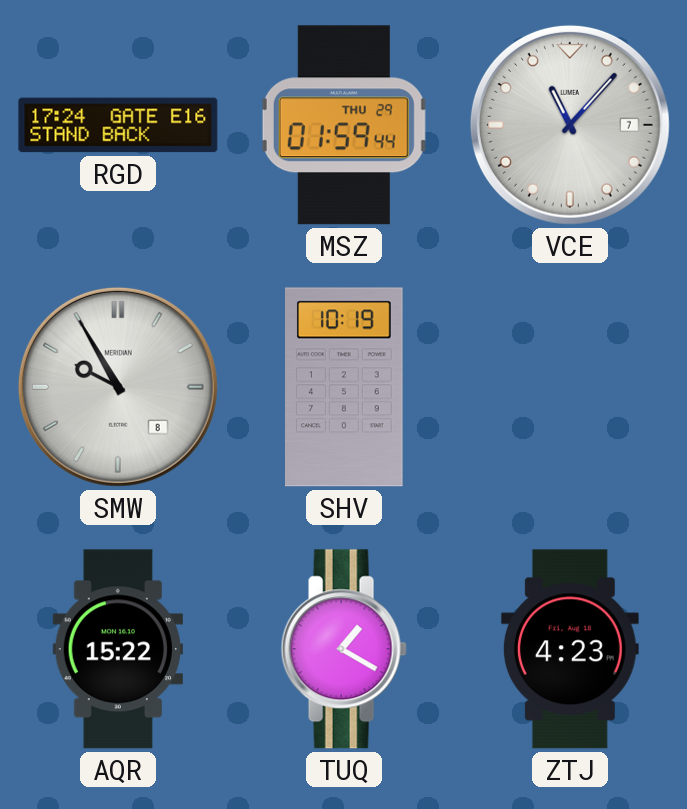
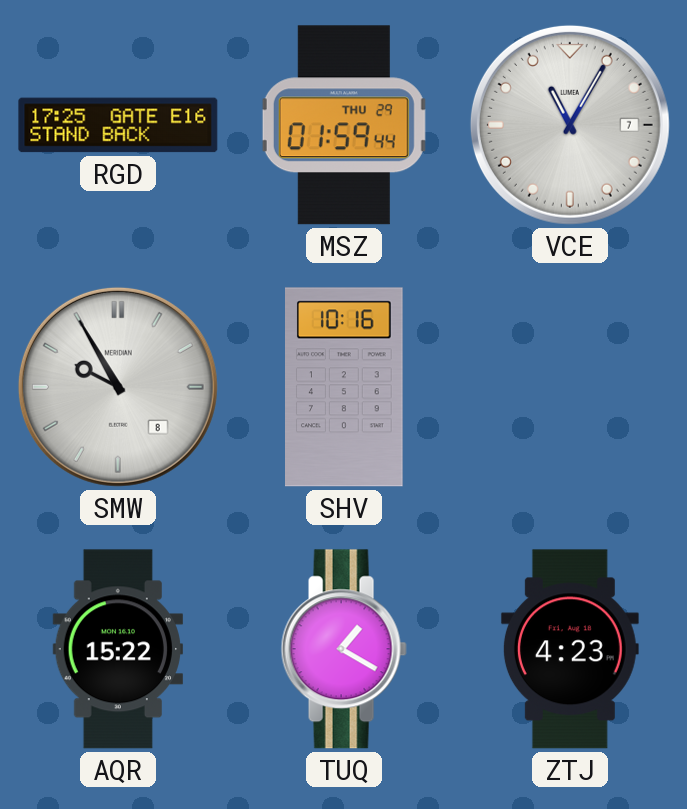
RGD: 17:24 -> 17:25 (118, 125)
VCE: 11:07 -> 11:05 (570, 125)
SHV: 10:19 -> 10:16 (345, 387)
